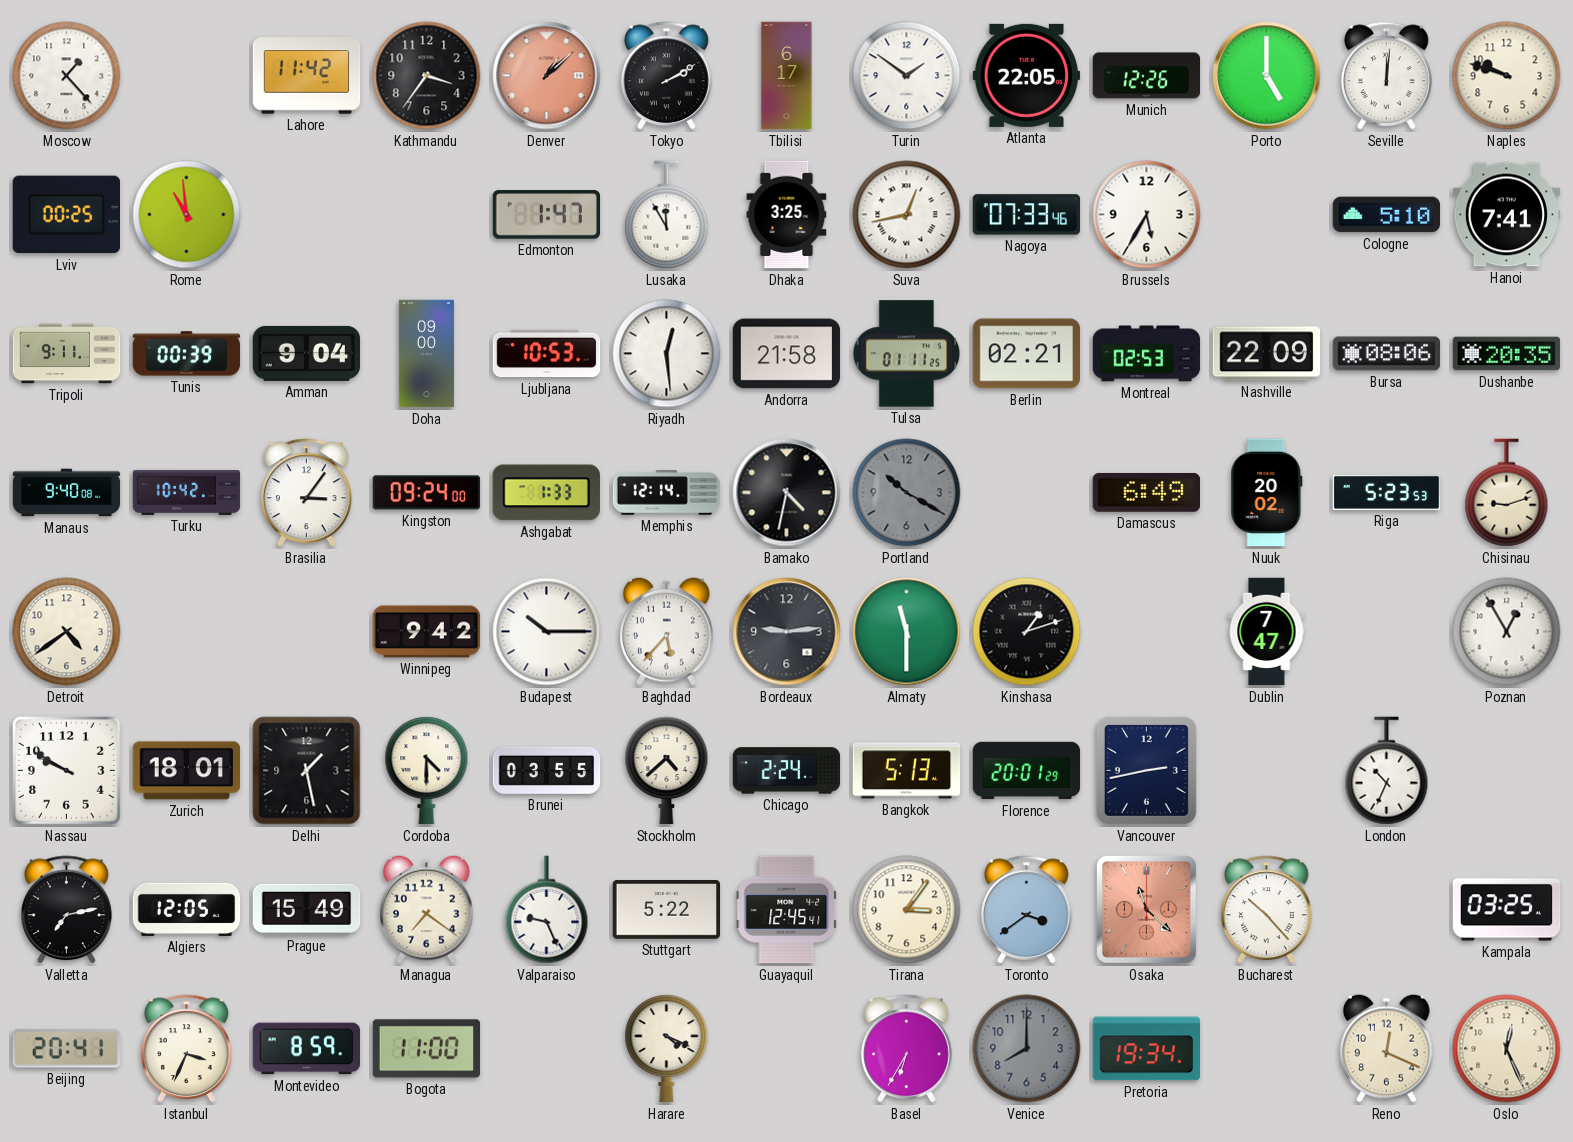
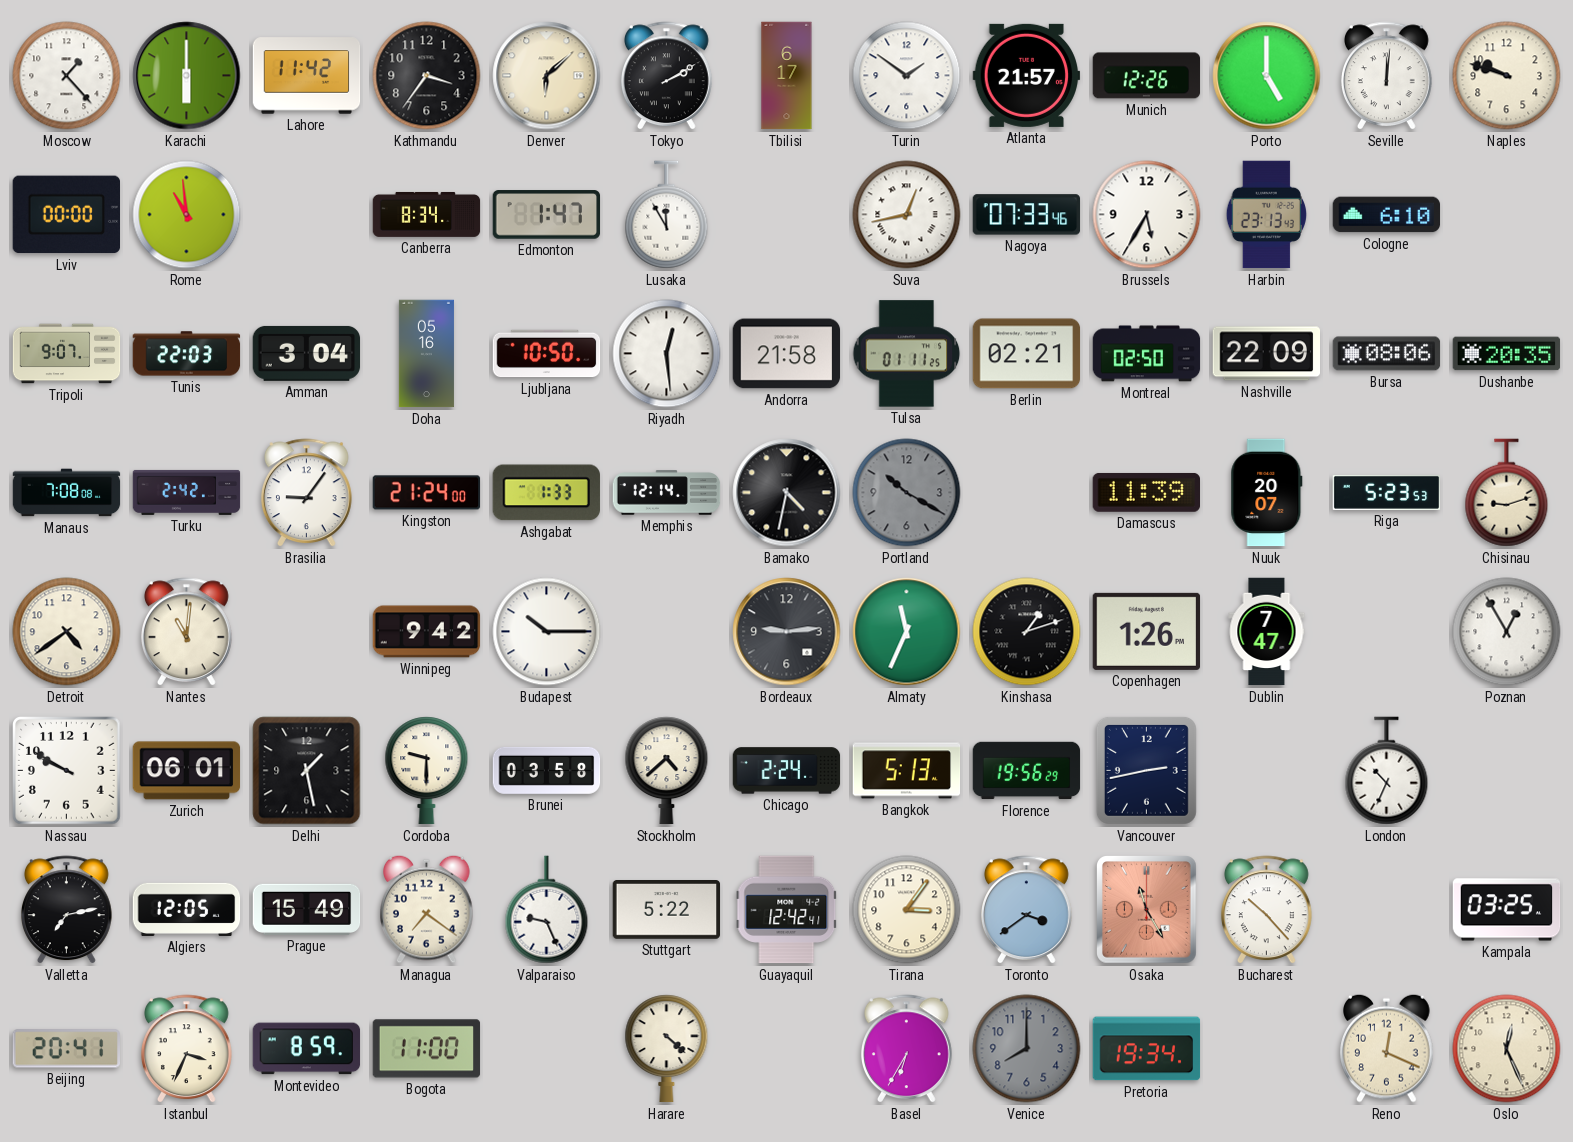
Karachi: none -> 6:00 (187, 76)
Denver: 1:08 -> 6:08 (547, 76)
Denver dial: salmon -> cream (547, 76)
Atlanta: 22:05 -> 21:57 (1027, 75)
Lviv: 00:25 -> 00:00 (66, 215)
Canberra: none -> 8:34 (427, 214)
Dhaka: 3:25 -> none (787, 215)
Harbin: none -> 23:13 (1266, 215)
Cologne: 5:10 -> 6:10 (1387, 215)
Hanoi: 7:41 -> none (1507, 215)
Tripoli: 9:11 -> 9:07 (67, 354)
Tunis: 00:39 -> 22:03 (187, 354)
Amman: 9:04 -> 3:04 (307, 353)
Doha: 09:00 -> 05:16 (426, 354)
Ljubljana: 10:53 -> 10:50 (547, 354)
Montreal: 02:53 -> 02:50 (1147, 354)
Manaus: 9:40 -> 7:08 (67, 493)
Turku: 10:42 -> 2:42 (187, 492)
Brasilia: 3:06 -> 9:06 (306, 493)
Kingston: 09:24 -> 21:24 (427, 493)
Damascus: 6:49 -> 11:39 (1147, 492)
Nuuk: 20:02 -> 20:07 (1267, 493)
Nantes: none -> 11:01 (186, 632)
Baghdad: 5:37 -> none (667, 631)
Almaty: 11:30 -> 11:34 (907, 632)
Copenhagen: none -> 1:26 (1147, 631)
Zurich: 18:01 -> 06:01 (187, 771)
Cordoba: 4:30 -> 9:30 (427, 771)
Brunei: 03:55 -> 03:58 (547, 770)
Florence: 20:01 -> 19:56 (1027, 771)
Guayaquil: 12:45 -> 12:42 (787, 910)
Osaka: 11:22 -> 11:25 (1147, 910)
Harare: 4:19 -> 4:22 (667, 1049)
